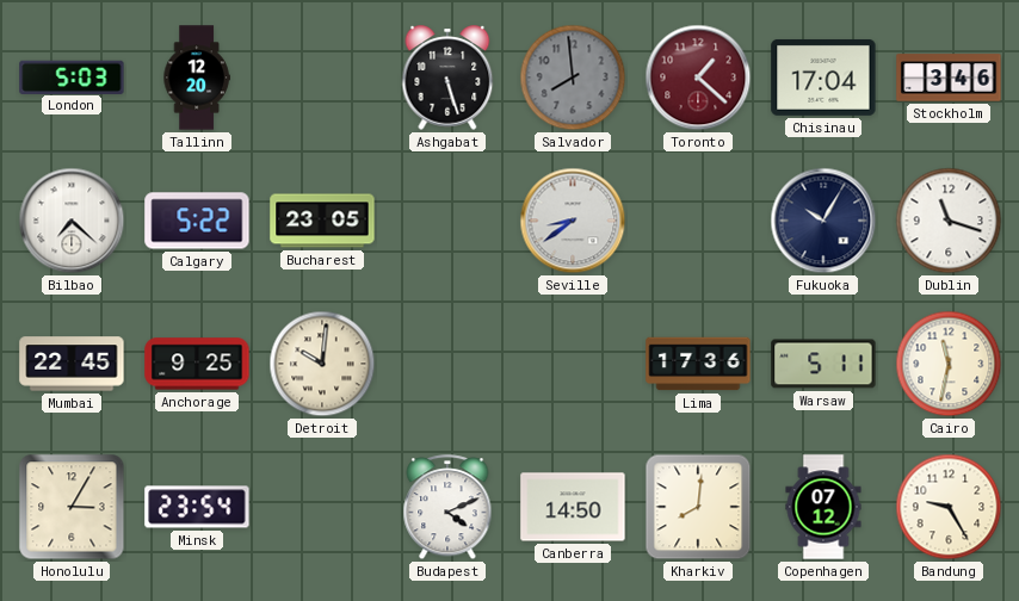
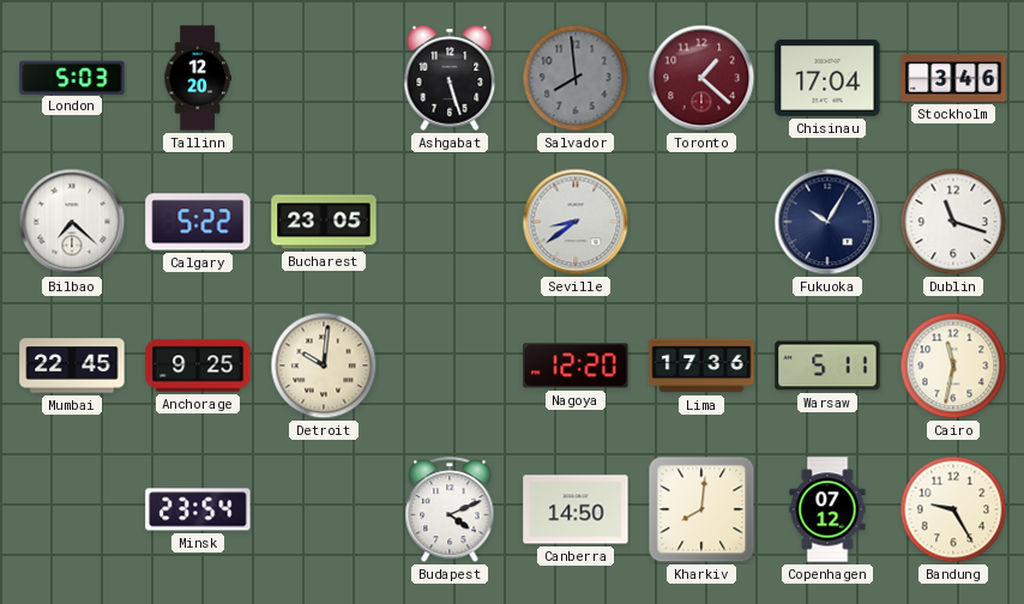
Nagoya: none -> 12:20 (576, 366)
Honolulu: 3:05 -> none (72, 507)
